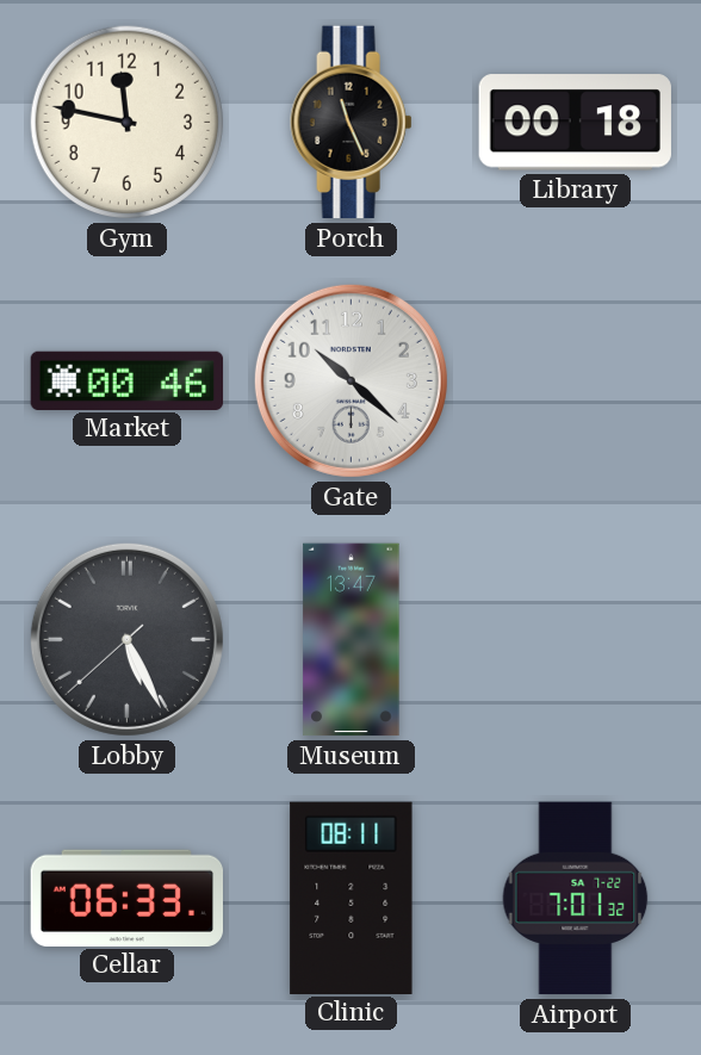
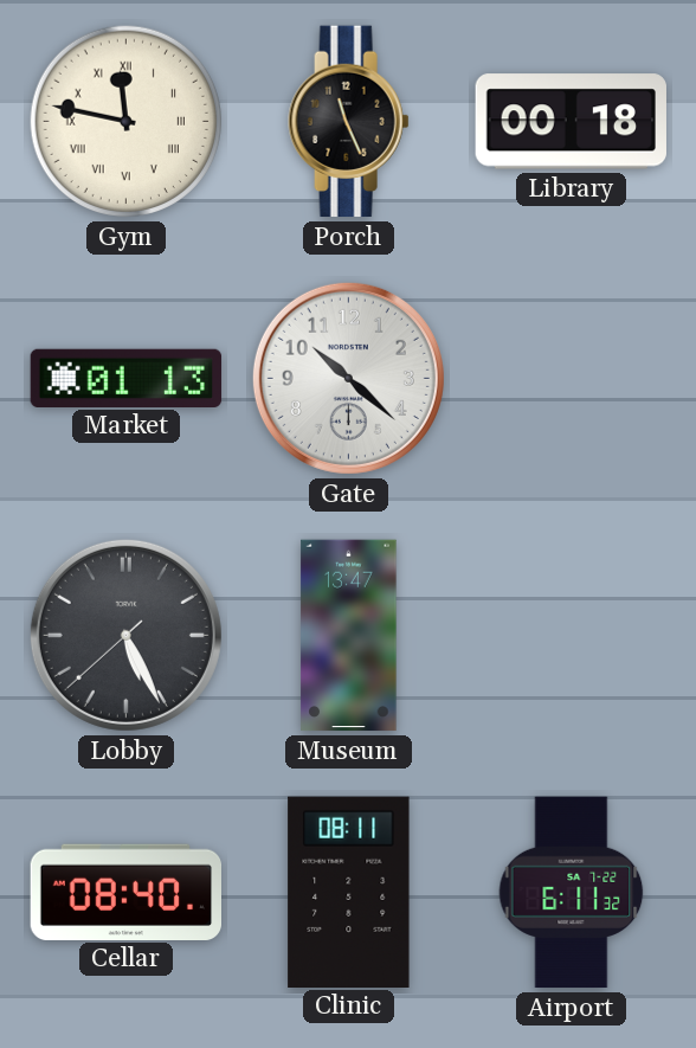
Gym numerals: Arabic -> Roman (127, 122)
Market: 00:46 -> 01:13 (127, 378)
Cellar: 06:33 -> 08:40 (127, 892)
Airport: 7:01 -> 6:11 (572, 893)
